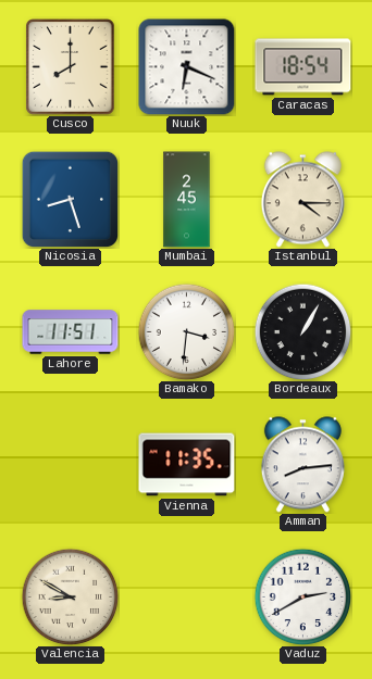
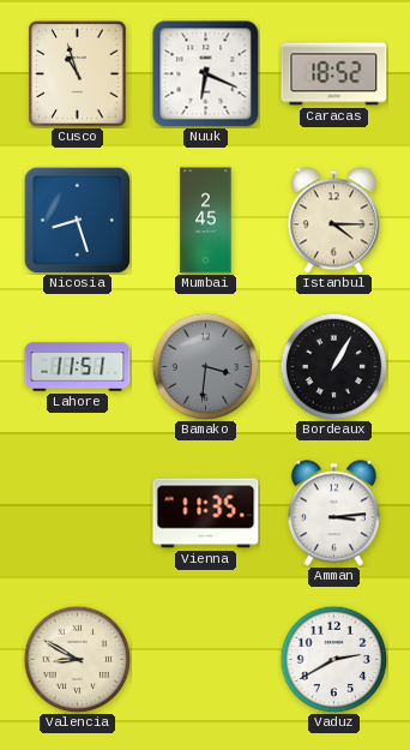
Cusco: 8:00 -> 10:57 (78, 74)
Caracas: 18:54 -> 18:52 (334, 74)
Bamako dial: white -> grey (205, 366)
Amman: 8:14 -> 3:14 (333, 514)
